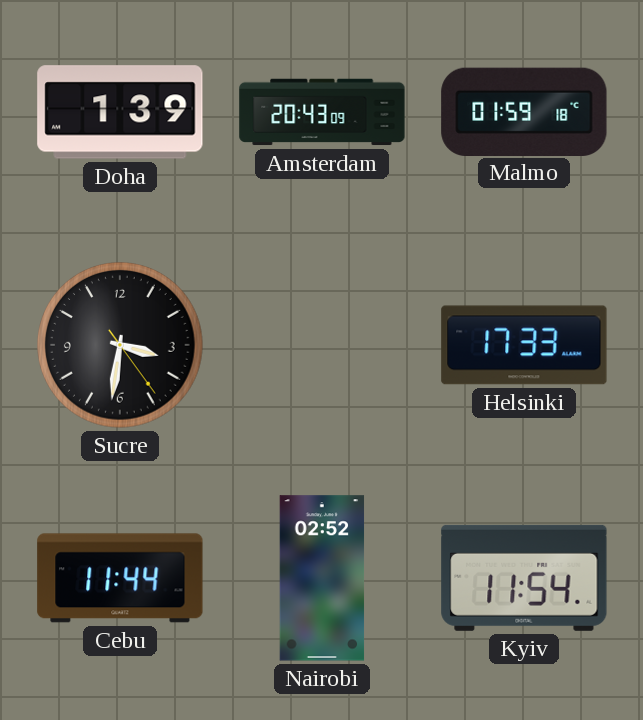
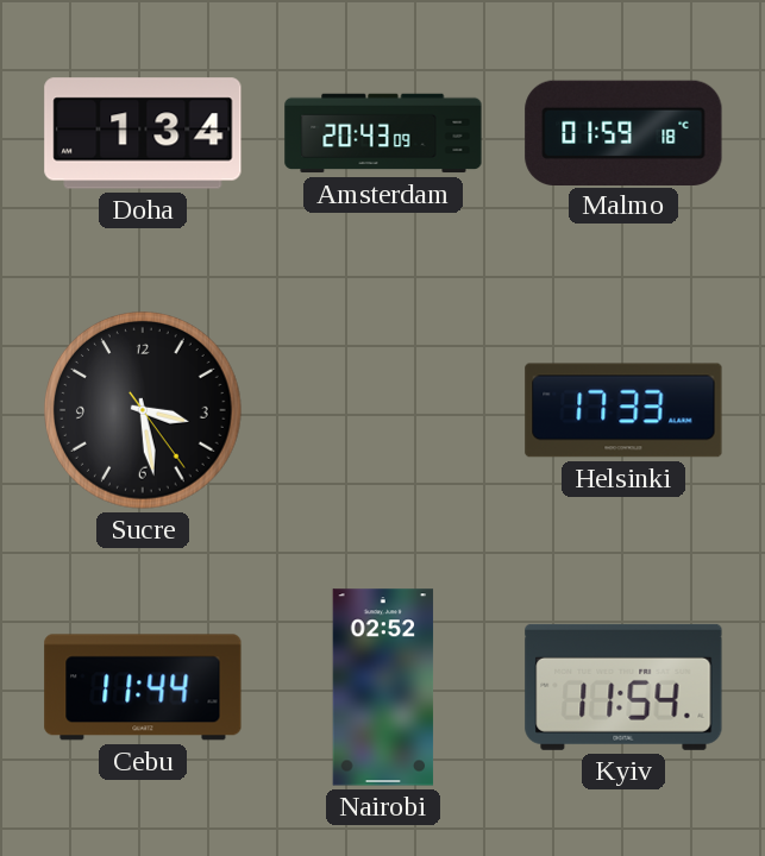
Doha: 1:39 -> 1:34 (143, 133)
Sucre: 3:31 -> 3:28 (144, 411)
